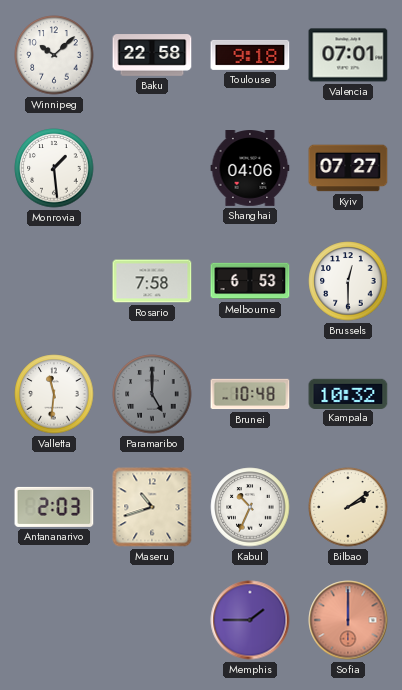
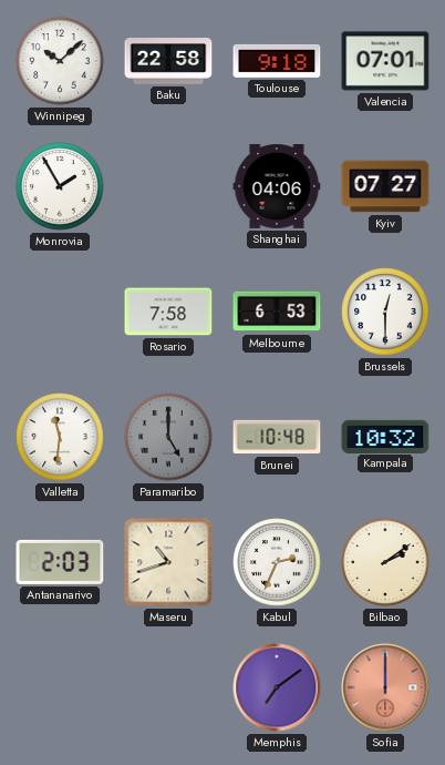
Monrovia: 1:29 -> 1:55 (60, 186)
Kabul: 10:34 -> 2:34 (277, 562)
Memphis: 1:45 -> 7:09 (277, 687)
